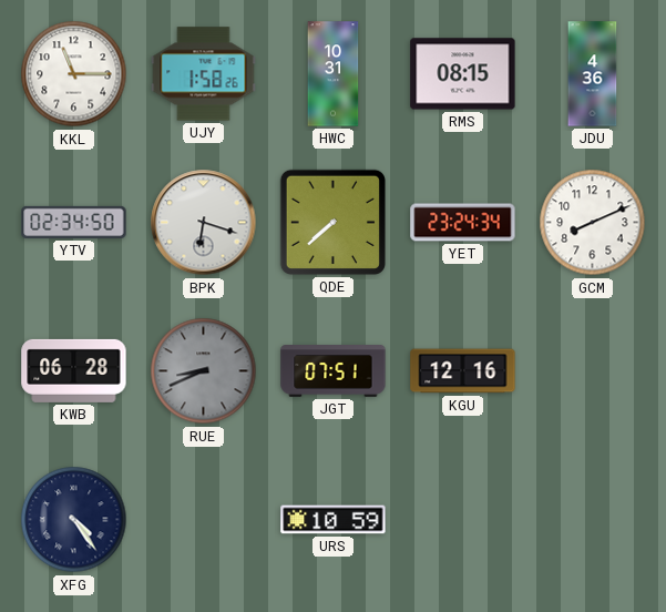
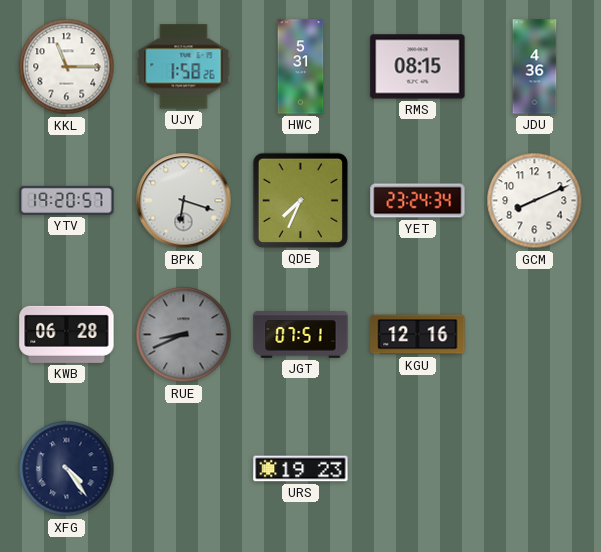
HWC: 10:31 -> 5:31 (301, 67)
YTV: 02:34 -> 19:20 (67, 200)
QDE: 7:38 -> 7:34 (300, 200)
URS: 10:59 -> 19:23 (301, 469)
